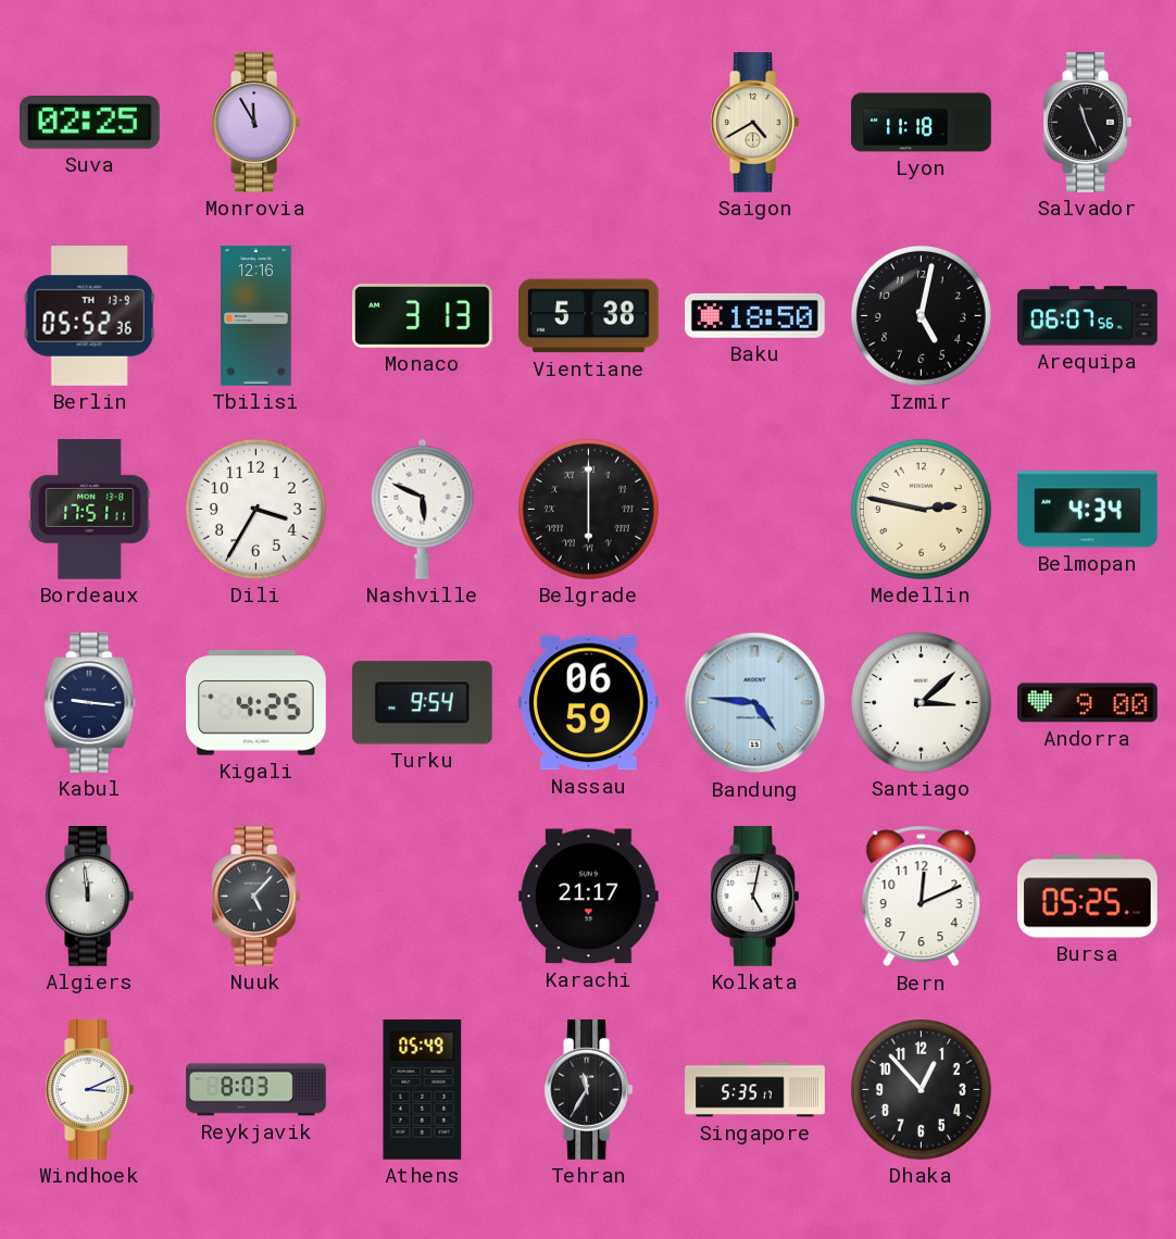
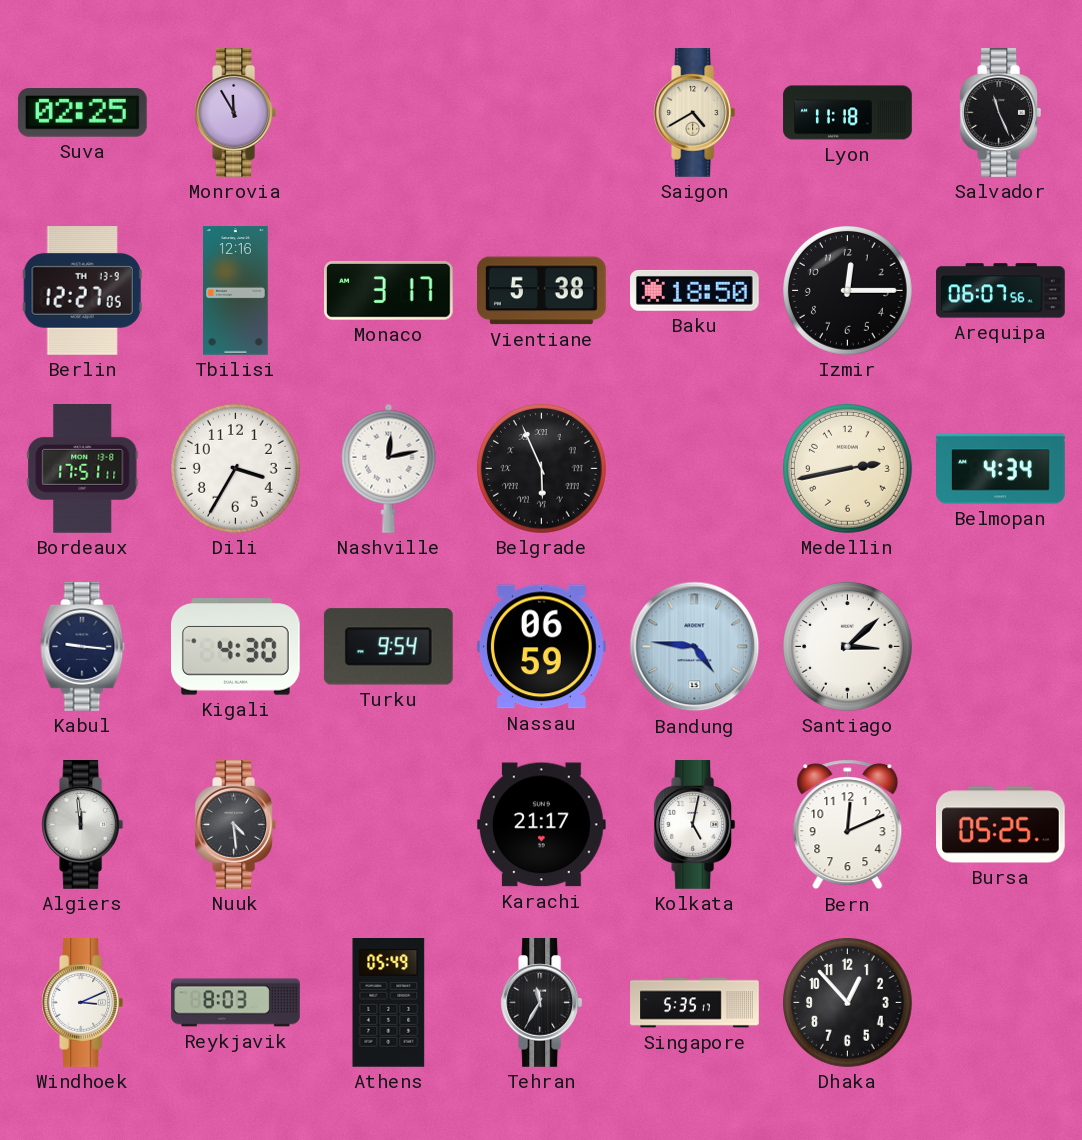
Berlin: 05:52 -> 12:27 (82, 291)
Monaco: 3:13 -> 3:17 (389, 291)
Izmir: 5:02 -> 12:15 (848, 291)
Nashville: 5:49 -> 12:13 (389, 468)
Belgrade: 6:00 -> 5:56 (542, 469)
Medellin: 2:47 -> 2:43 (848, 469)
Kigali: 4:25 -> 4:30 (236, 647)
Andorra: 9:00 -> none (1088, 703)
Nuuk: 5:07 -> 4:29 (236, 825)
